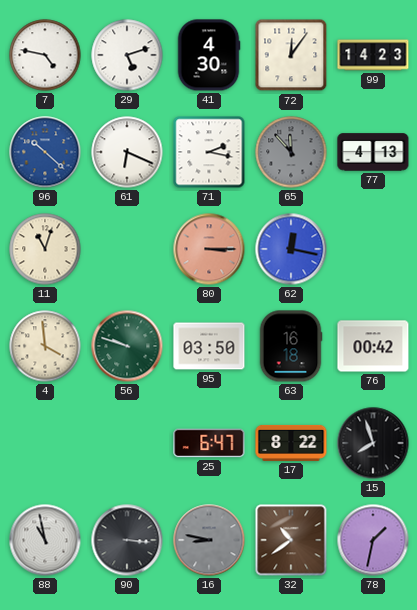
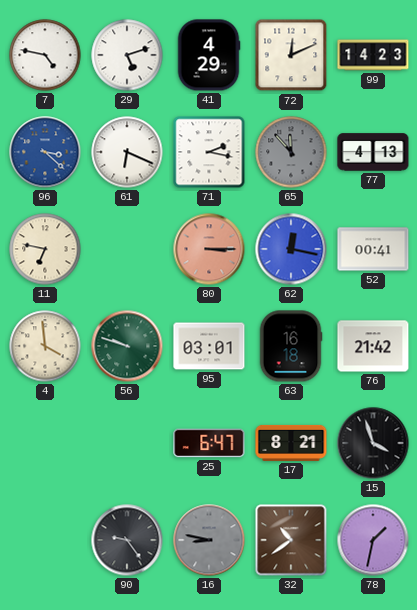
41: 4:30 -> 4:29 (209, 55)
72: 12:06 -> 12:11 (291, 55)
96: 10:22 -> 3:22 (45, 152)
11: 11:03 -> 6:47 (45, 249)
52: none -> 00:41 (373, 249)
95: 03:50 -> 03:01 (209, 346)
76: 00:42 -> 21:42 (373, 346)
17: 8:22 -> 8:21 (291, 443)
15: 7:57 -> 3:57 (373, 443)
88: 10:58 -> none (45, 540)
90: 3:16 -> 9:24 (127, 540)
